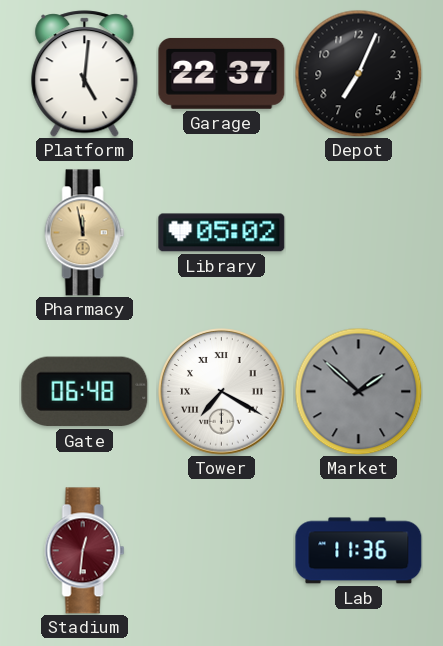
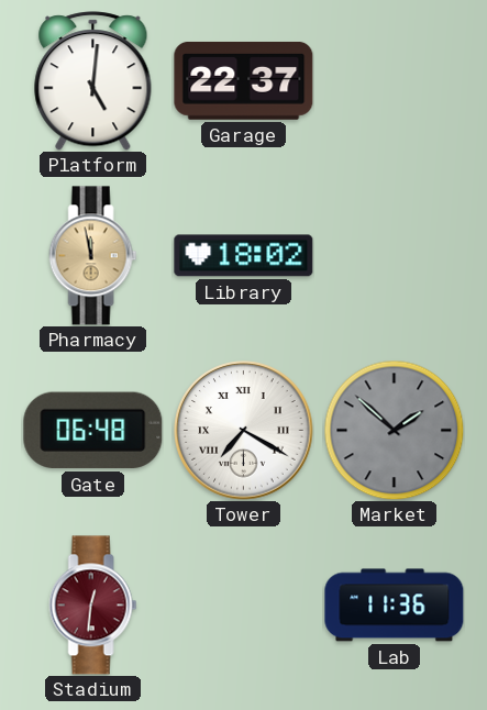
Depot: 7:04 -> none (358, 73)
Library: 05:02 -> 18:02 (244, 256)
